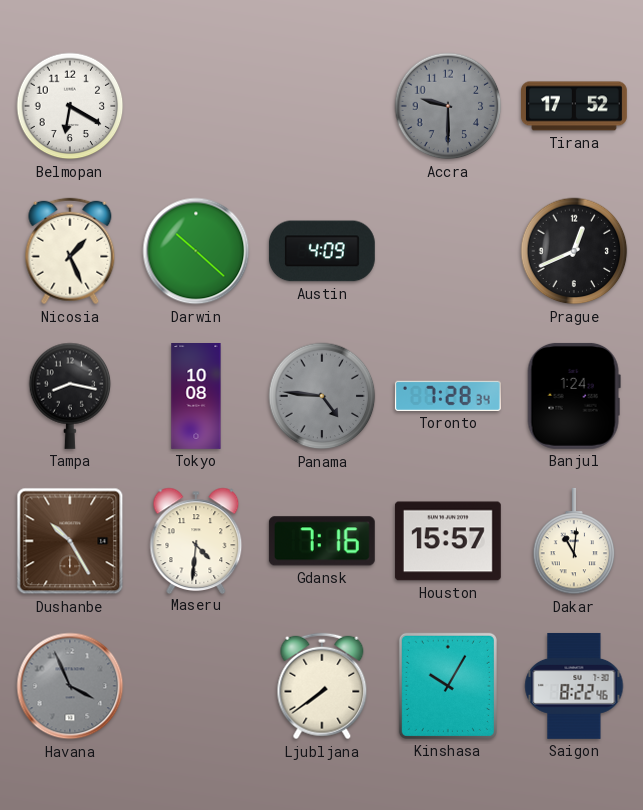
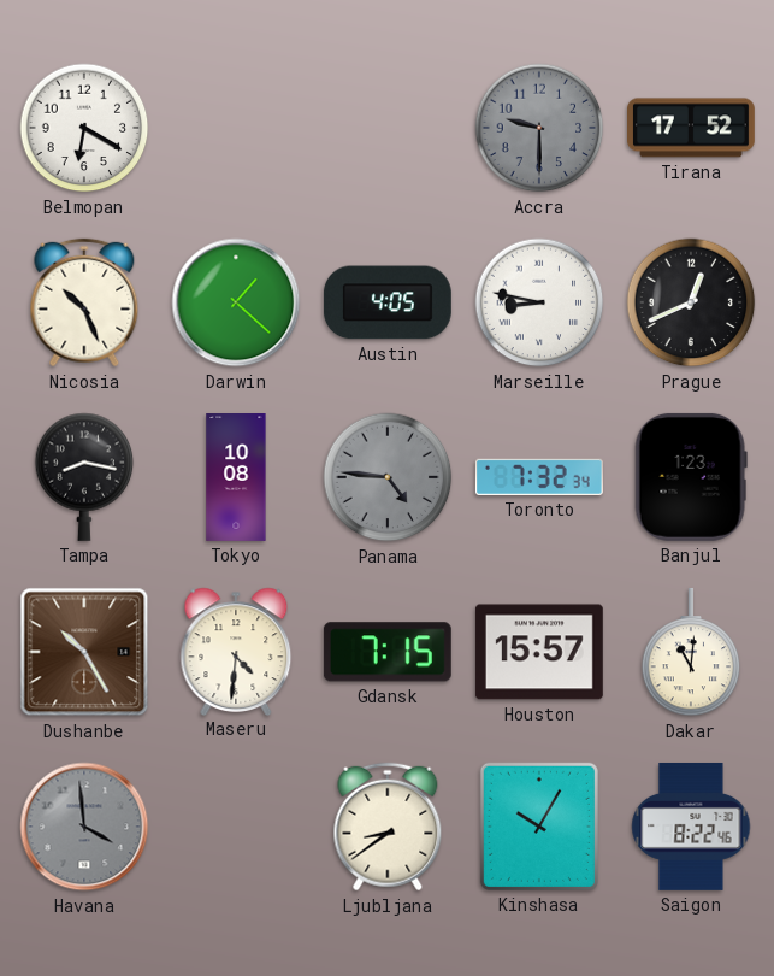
Nicosia: 1:26 -> 10:26 (84, 302)
Darwin: 10:22 -> 1:22 (236, 302)
Austin: 4:09 -> 4:05 (388, 302)
Marseille: none -> 8:47 (539, 302)
Toronto: 7:28 -> 7:32 (539, 477)
Banjul: 1:24 -> 1:23 (691, 477)
Gdansk: 7:16 -> 7:15 (388, 652)
Havana: 3:56 -> 3:59 (84, 827)
Ljubljana: 7:39 -> 8:39 (388, 827)
